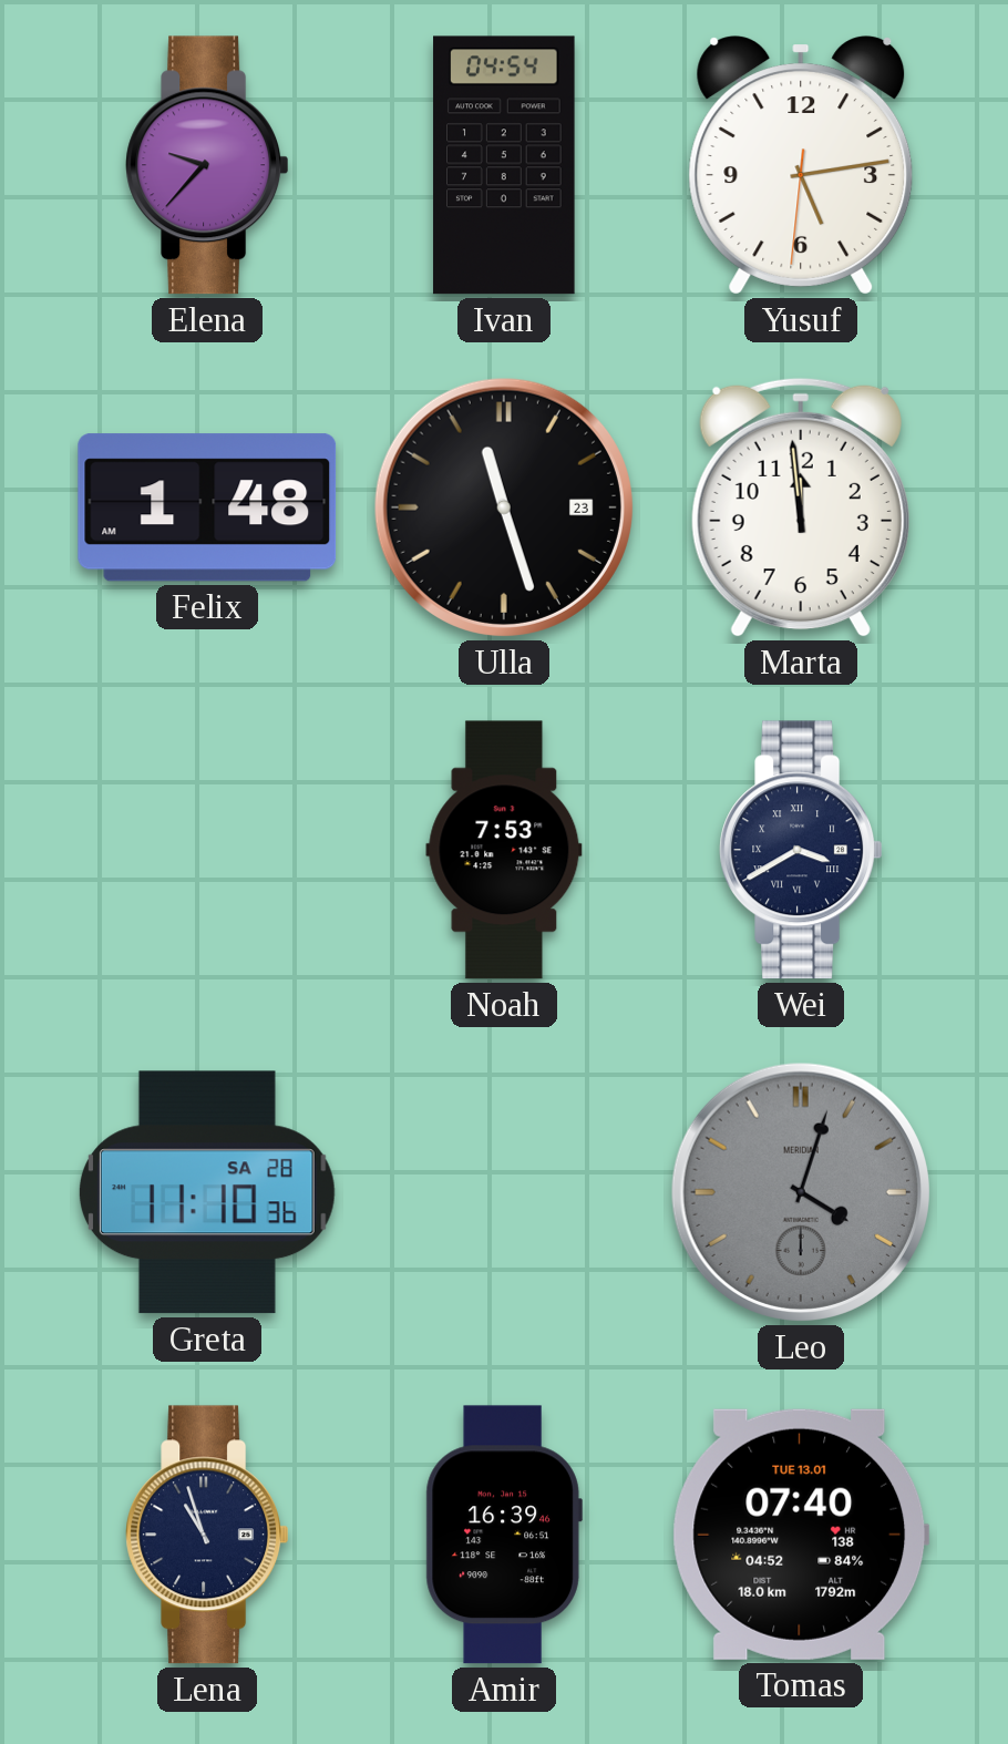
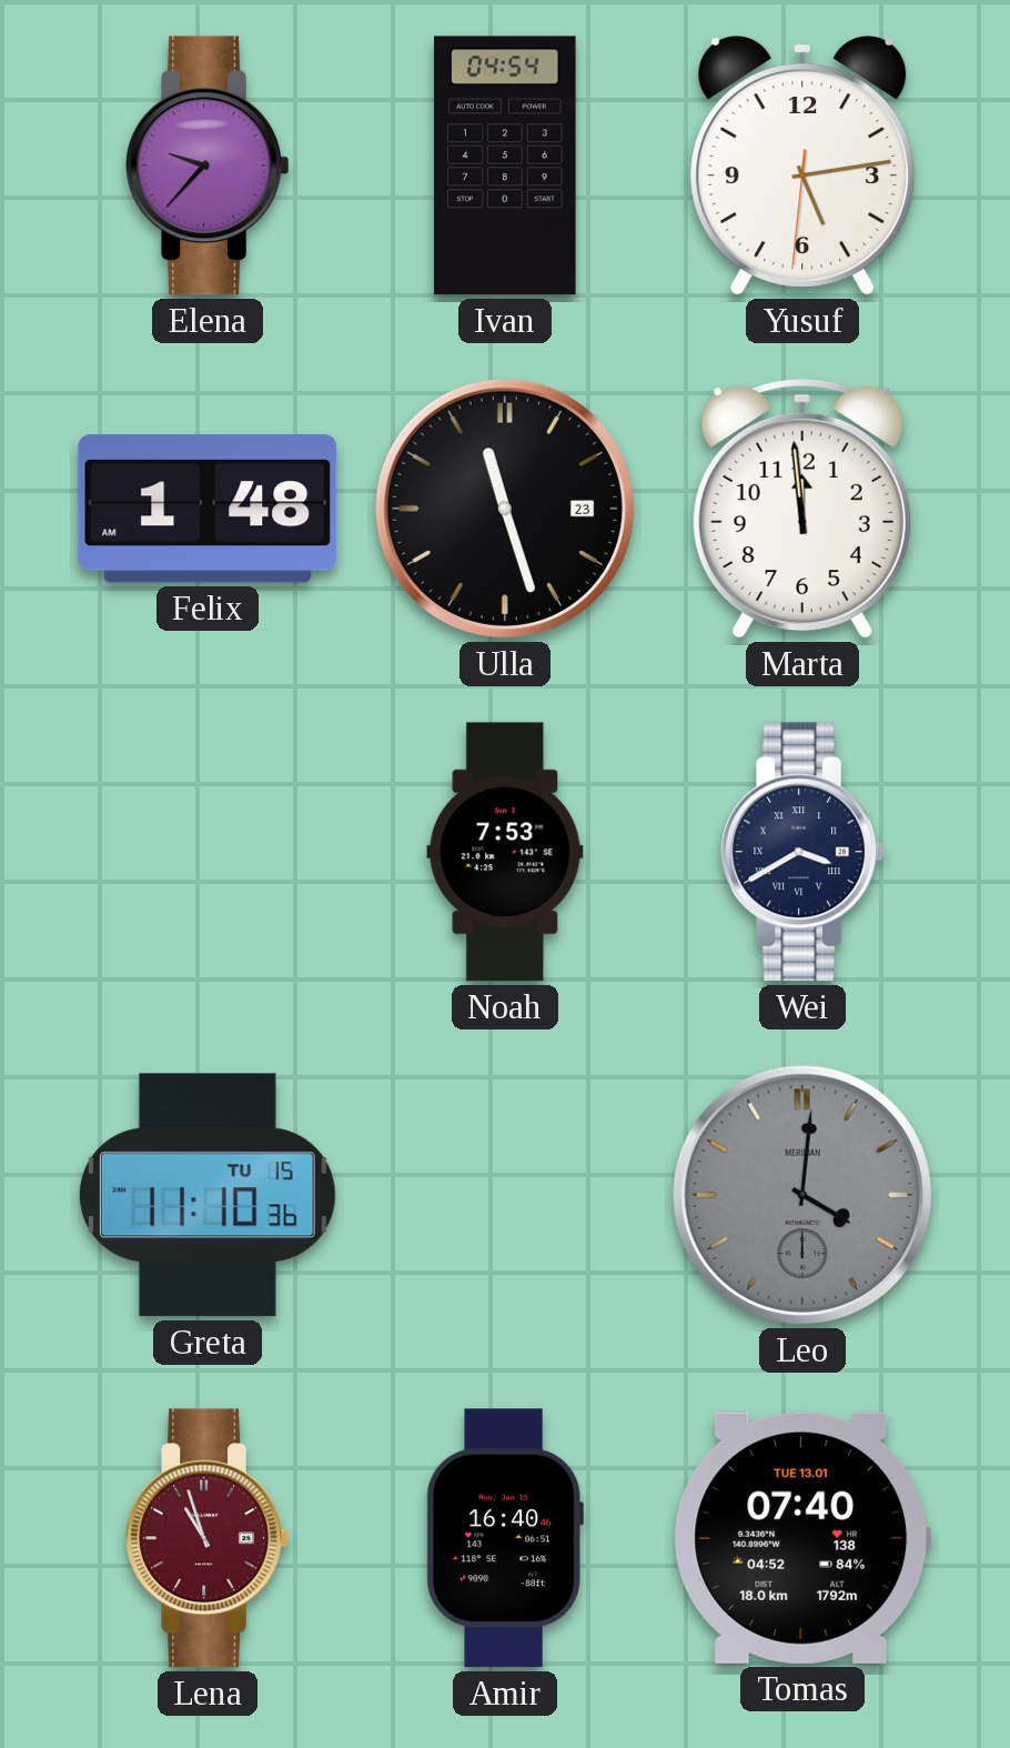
Greta date: SA 28 -> TU 15 (208, 1195)
Leo: 4:03 -> 4:01 (802, 1195)
Lena dial: navy -> burgundy (206, 1538)
Amir: 16:39 -> 16:40 (505, 1538)
